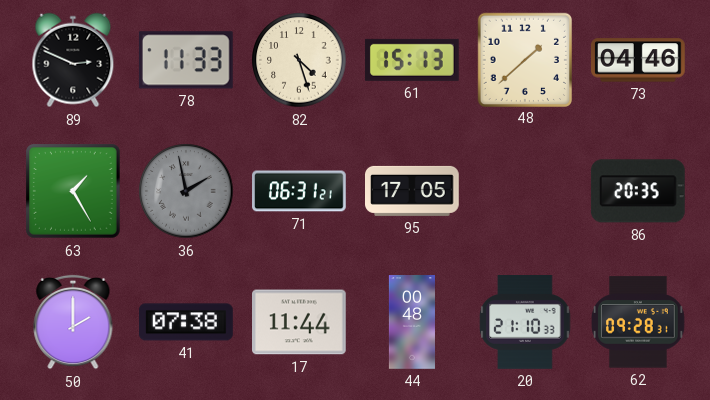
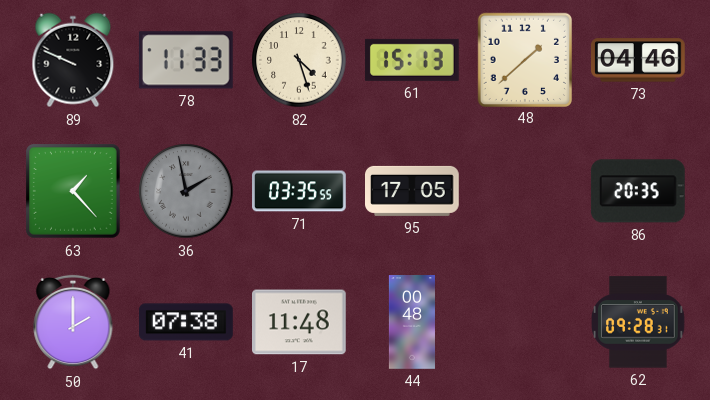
89: 2:49 -> 9:49 (73, 60)
63: 1:25 -> 1:23 (74, 192)
71: 06:31 -> 03:35 (299, 191)
17: 11:44 -> 11:48 (300, 322)
20: 21:10 -> none (525, 323)
